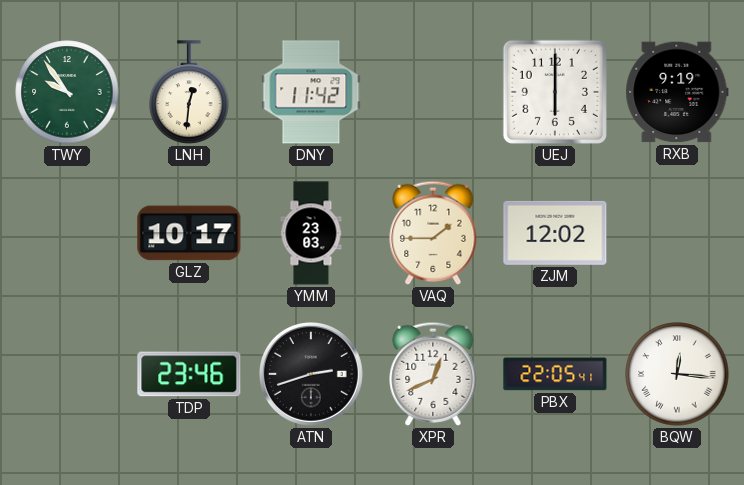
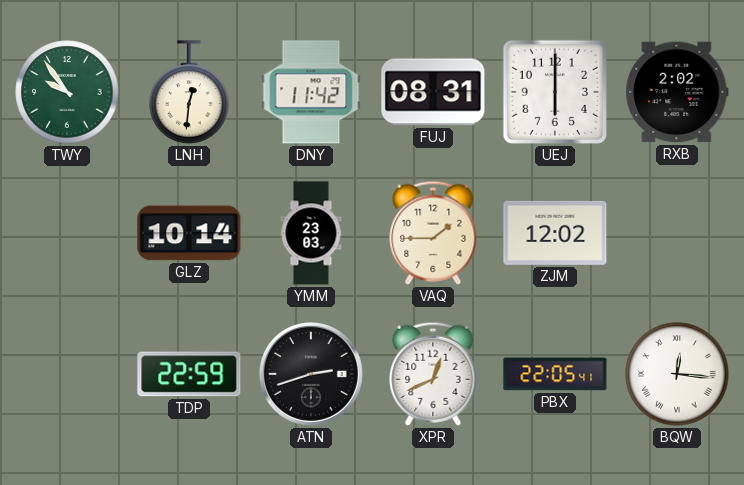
FUJ: none -> 08:31 (433, 92)
RXB: 9:19 -> 2:02 (677, 92)
GLZ: 10:17 -> 10:14 (189, 233)
TDP: 23:46 -> 22:59 (189, 374)
